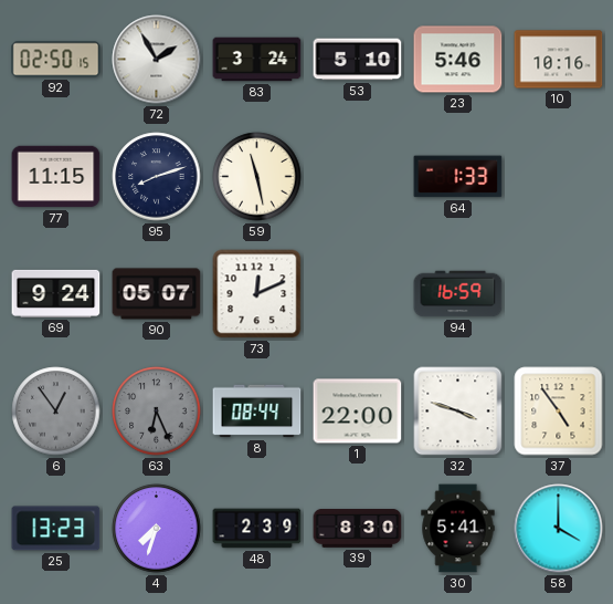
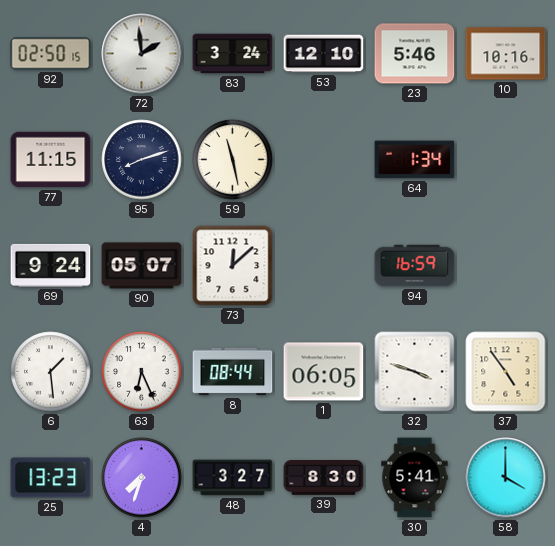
72: 1:55 -> 1:59 (142, 54)
53: 5:10 -> 12:10 (324, 54)
64: 1:33 -> 1:34 (415, 160)
73: 12:11 -> 12:08 (233, 266)
6: 12:54 -> 1:29 (51, 372)
6 dial: grey -> white (51, 372)
63 dial: grey -> white (142, 372)
1: 22:00 -> 06:05 (324, 372)
48: 2:39 -> 3:27 (233, 478)
